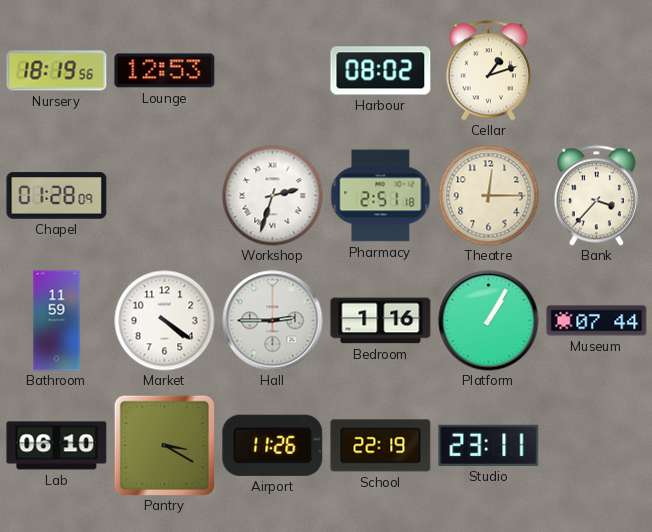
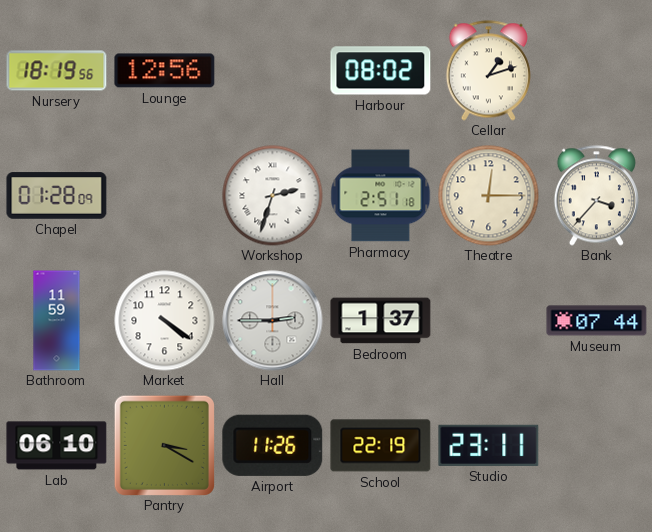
Lounge: 12:53 -> 12:56 (165, 71)
Bedroom: 1:16 -> 1:37 (381, 321)
Platform: 1:05 -> none (489, 321)
